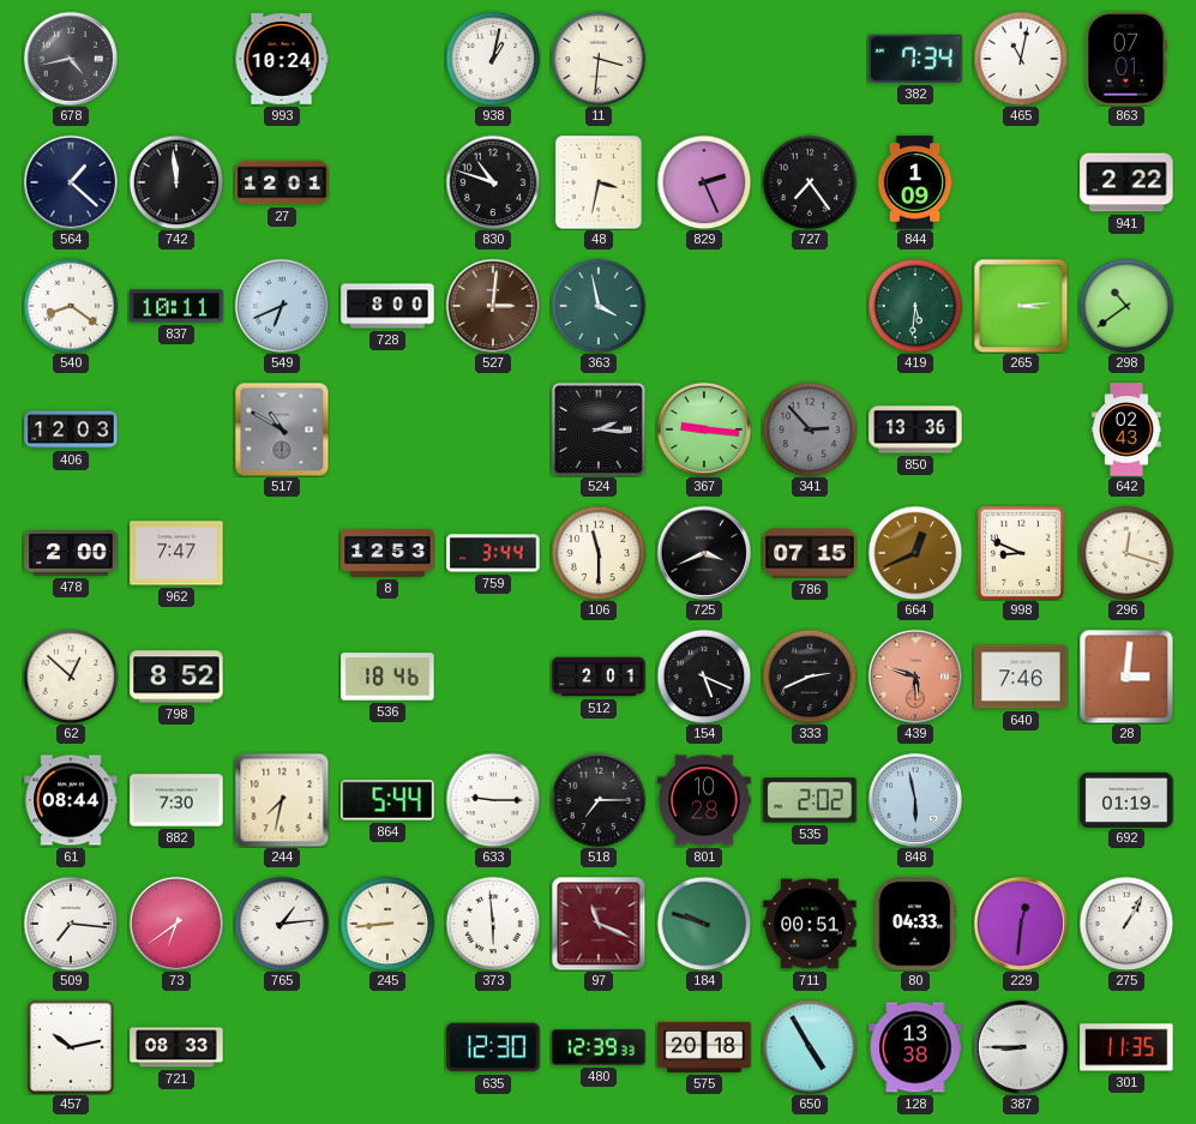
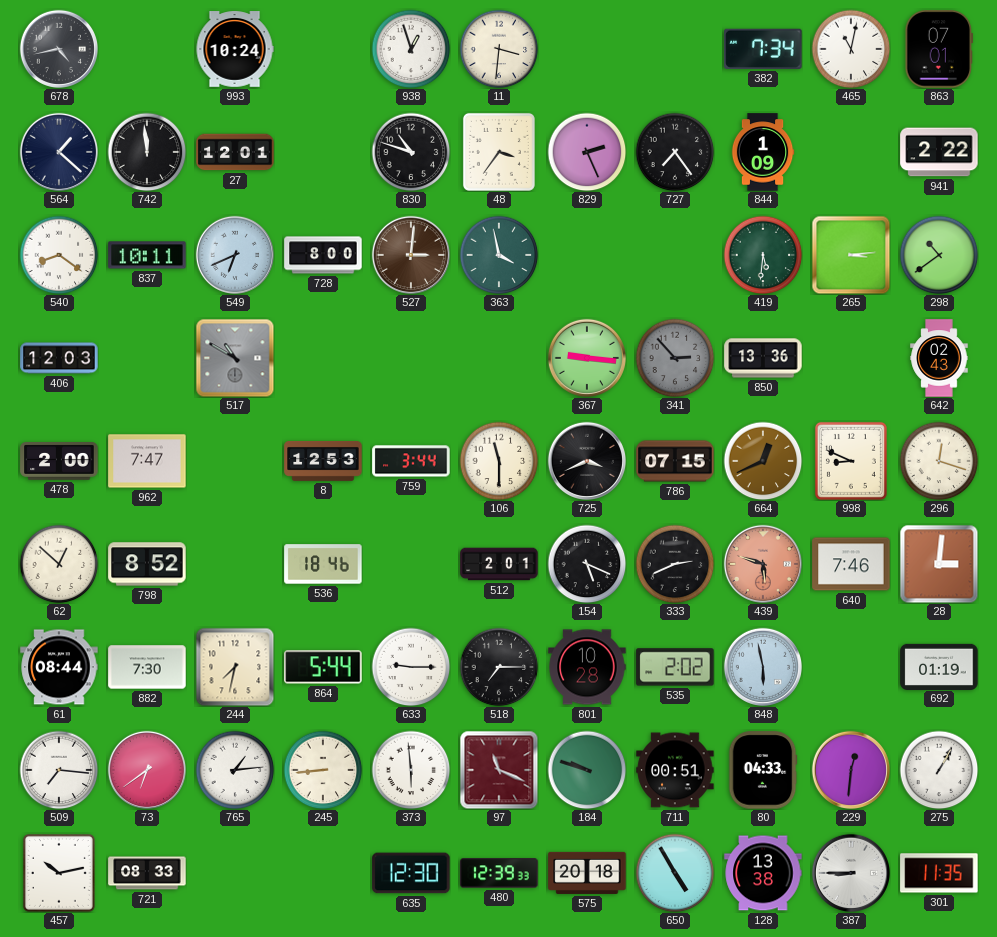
938: 1:02 -> 12:57 (411, 49)
48: 3:32 -> 3:36 (499, 152)
524: 2:16 -> none (599, 429)
